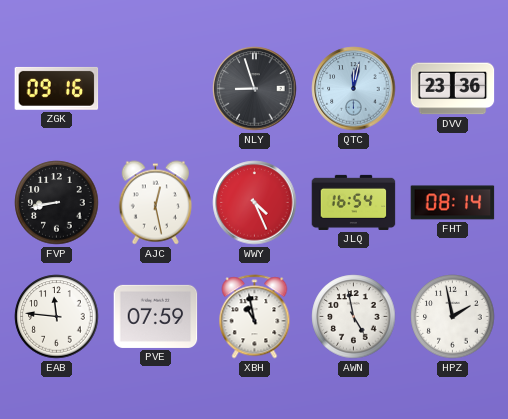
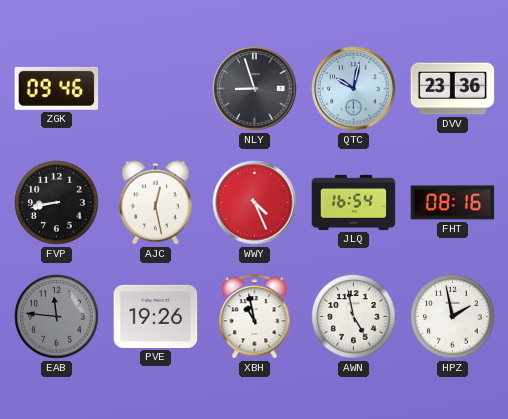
ZGK: 09:16 -> 09:46 (57, 88)
QTC: 12:02 -> 10:02 (354, 89)
FHT: 08:14 -> 08:16 (453, 203)
EAB dial: white -> grey (57, 317)
PVE: 07:59 -> 19:26 (156, 316)
